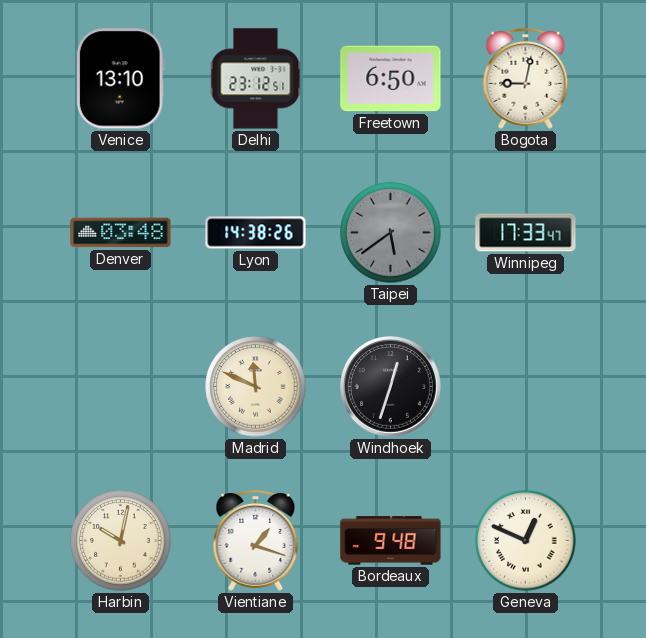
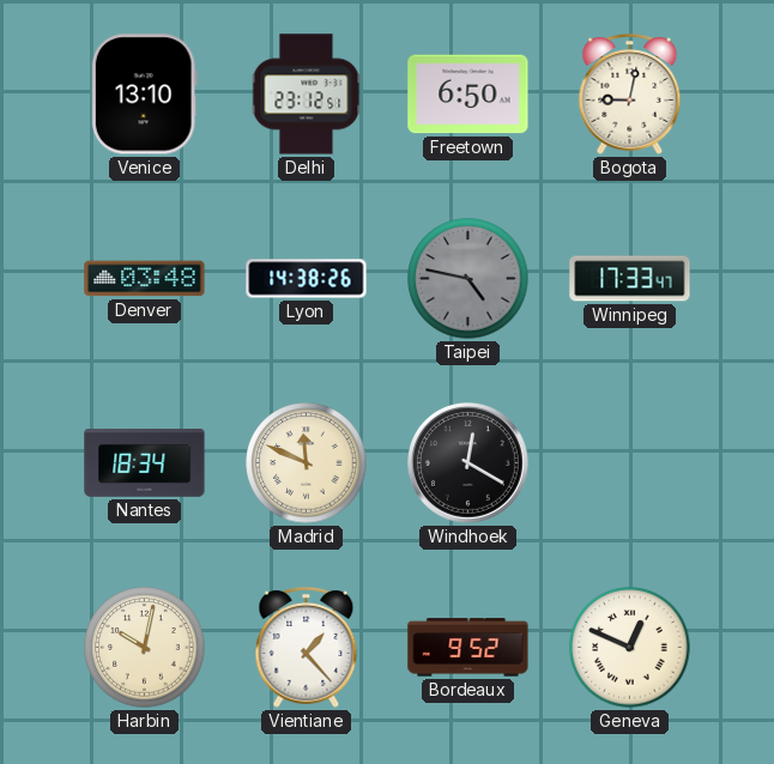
Taipei: 5:39 -> 4:47 (468, 279)
Nantes: none -> 18:34 (145, 463)
Windhoek: 12:33 -> 12:20 (468, 463)
Vientiane: 1:18 -> 1:23 (307, 647)
Bordeaux: 9:48 -> 9:52 (468, 648)
